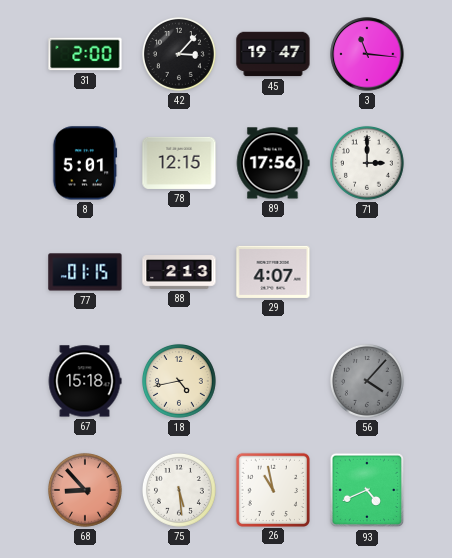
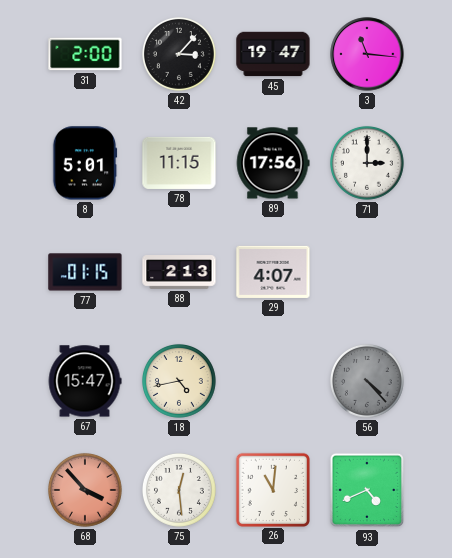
78: 12:15 -> 11:15 (179, 163)
67: 15:18 -> 15:47 (85, 381)
56: 4:07 -> 4:23 (367, 381)
68: 8:53 -> 3:53 (85, 490)
75: 5:29 -> 12:29 (179, 490)
26: 10:58 -> 11:01 (272, 489)
